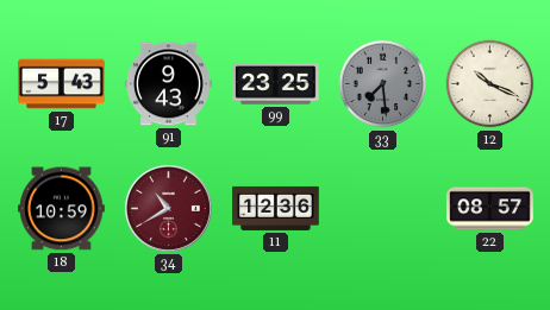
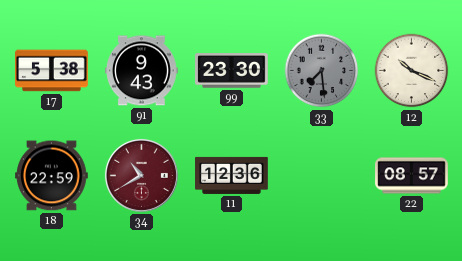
17: 5:43 -> 5:38 (52, 71)
99: 23:25 -> 23:30 (232, 71)
18: 10:59 -> 22:59 (52, 176)
